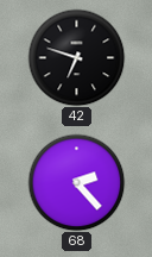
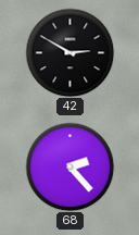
42: 6:48 -> 2:50 (69, 52)
